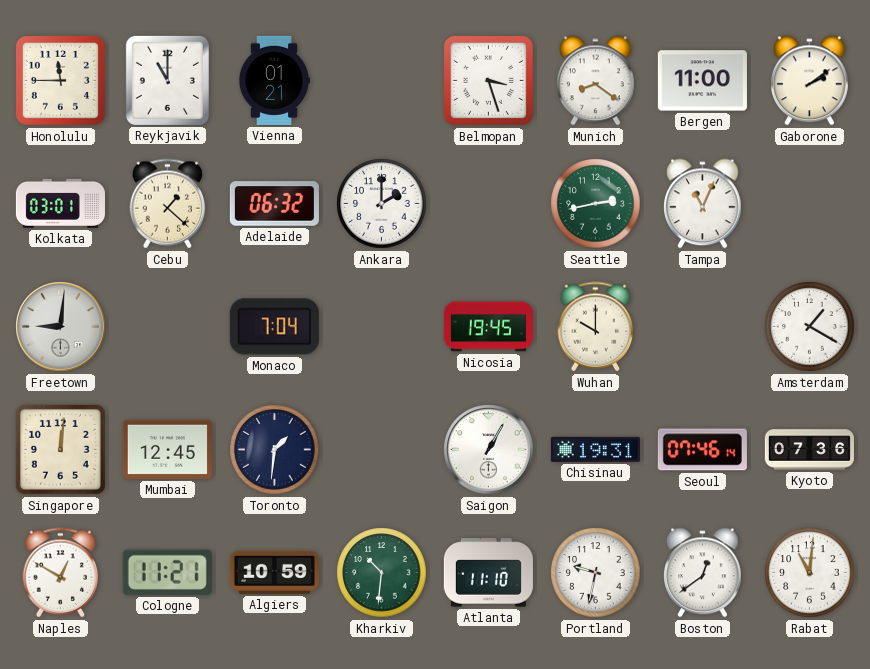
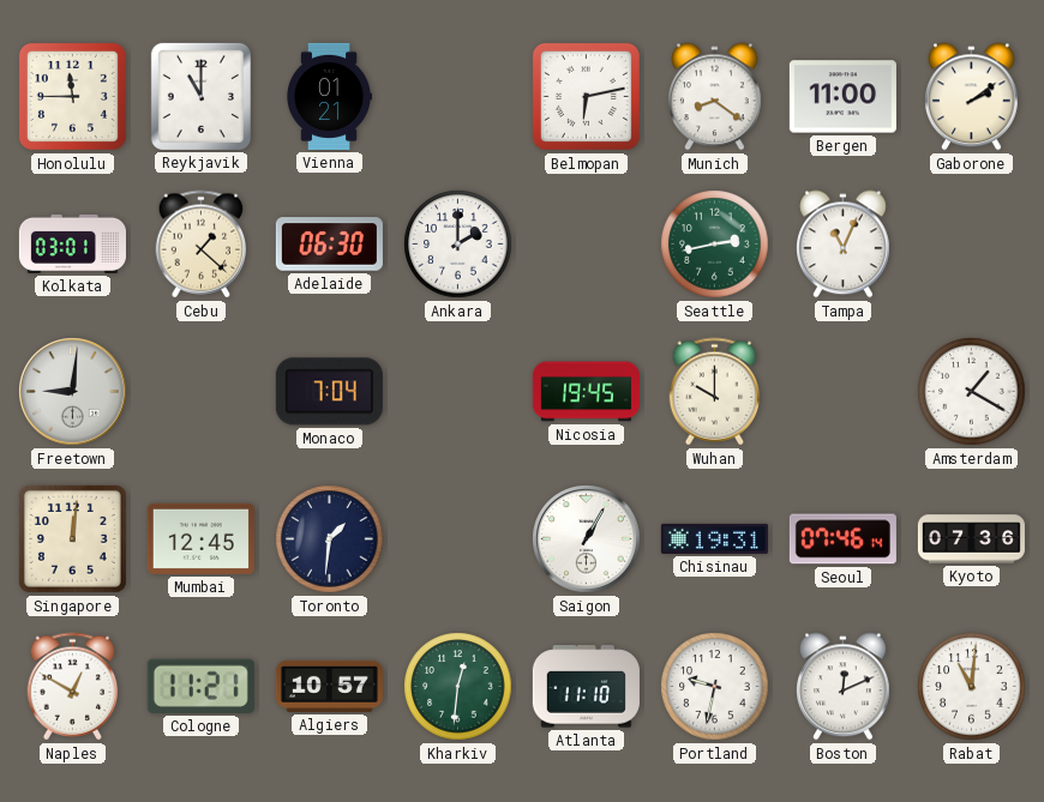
Belmopan: 3:27 -> 6:13 (586, 96)
Adelaide: 06:32 -> 06:30 (329, 245)
Algiers: 10:59 -> 10:57 (329, 686)
Kharkiv: 10:31 -> 12:31 (458, 687)
Boston: 12:39 -> 12:11 (844, 687)
